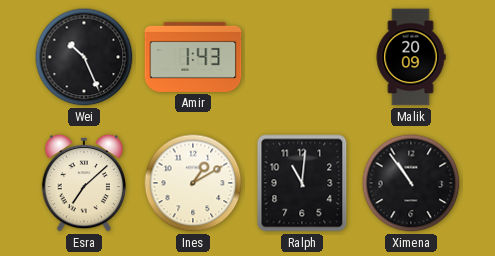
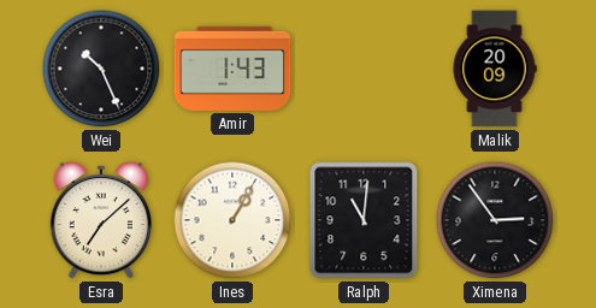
Ines: 1:10 -> 1:05 (232, 220)
Ximena: 10:54 -> 2:54 (495, 220)
